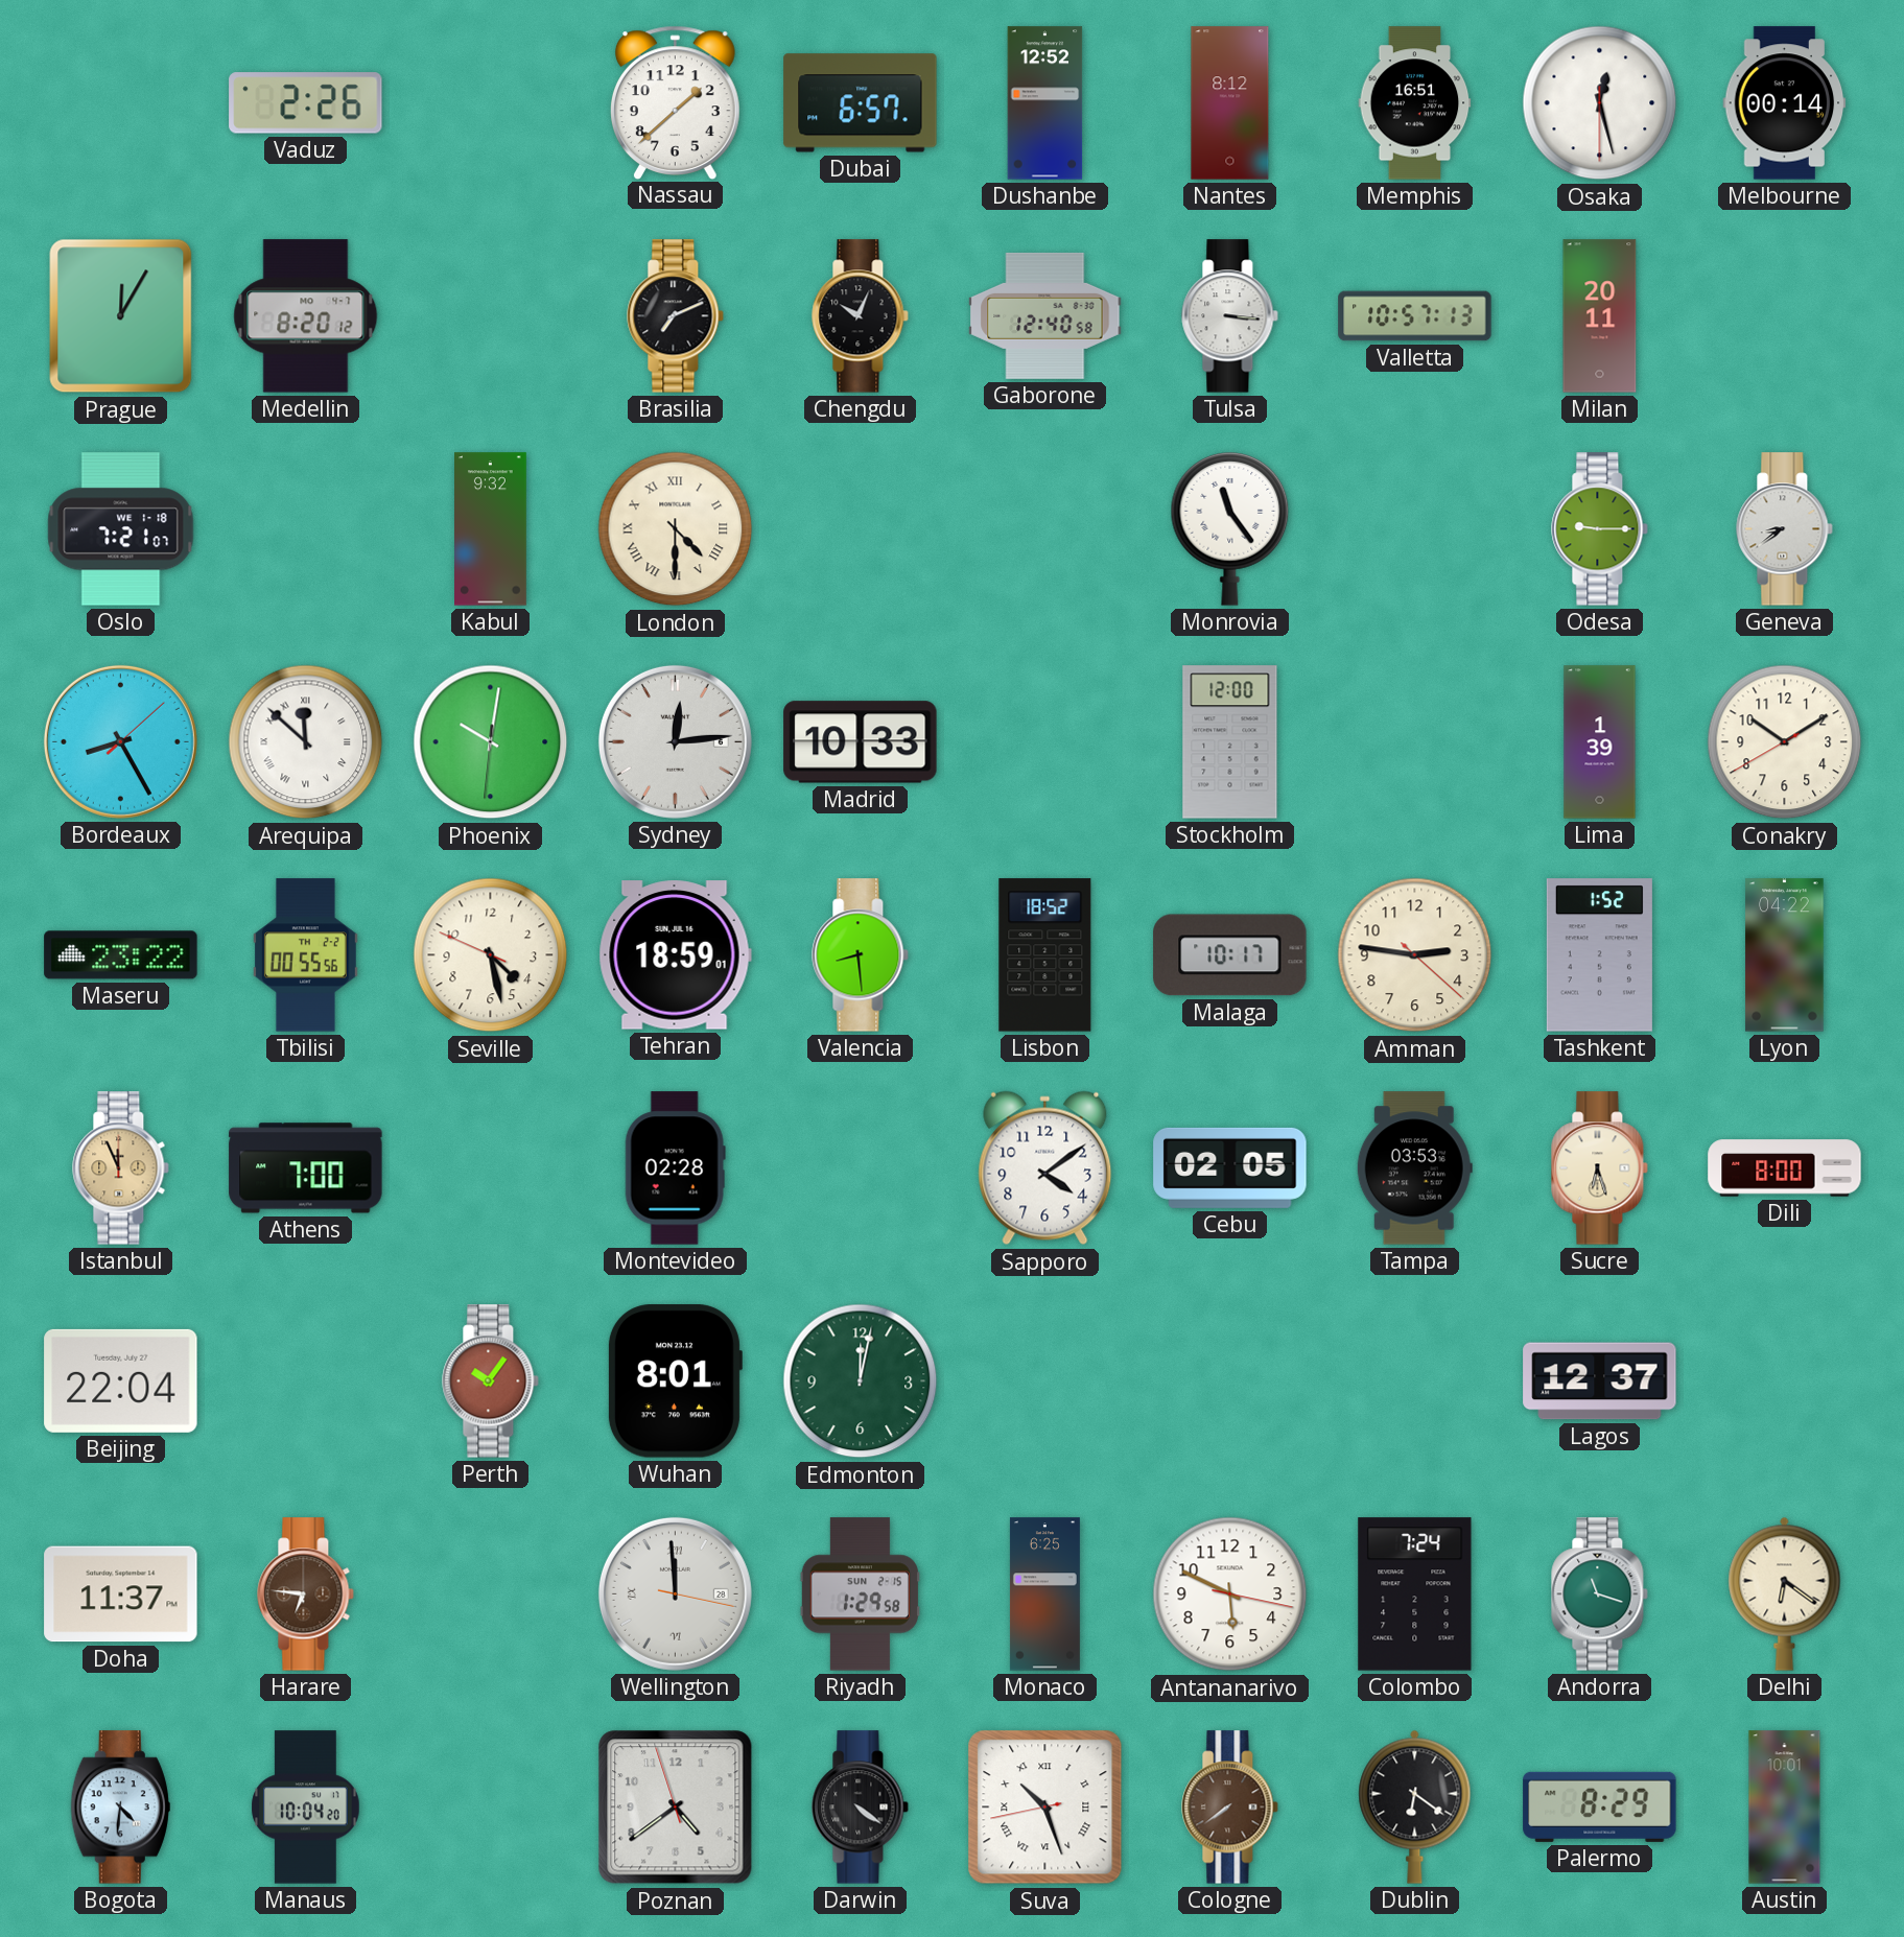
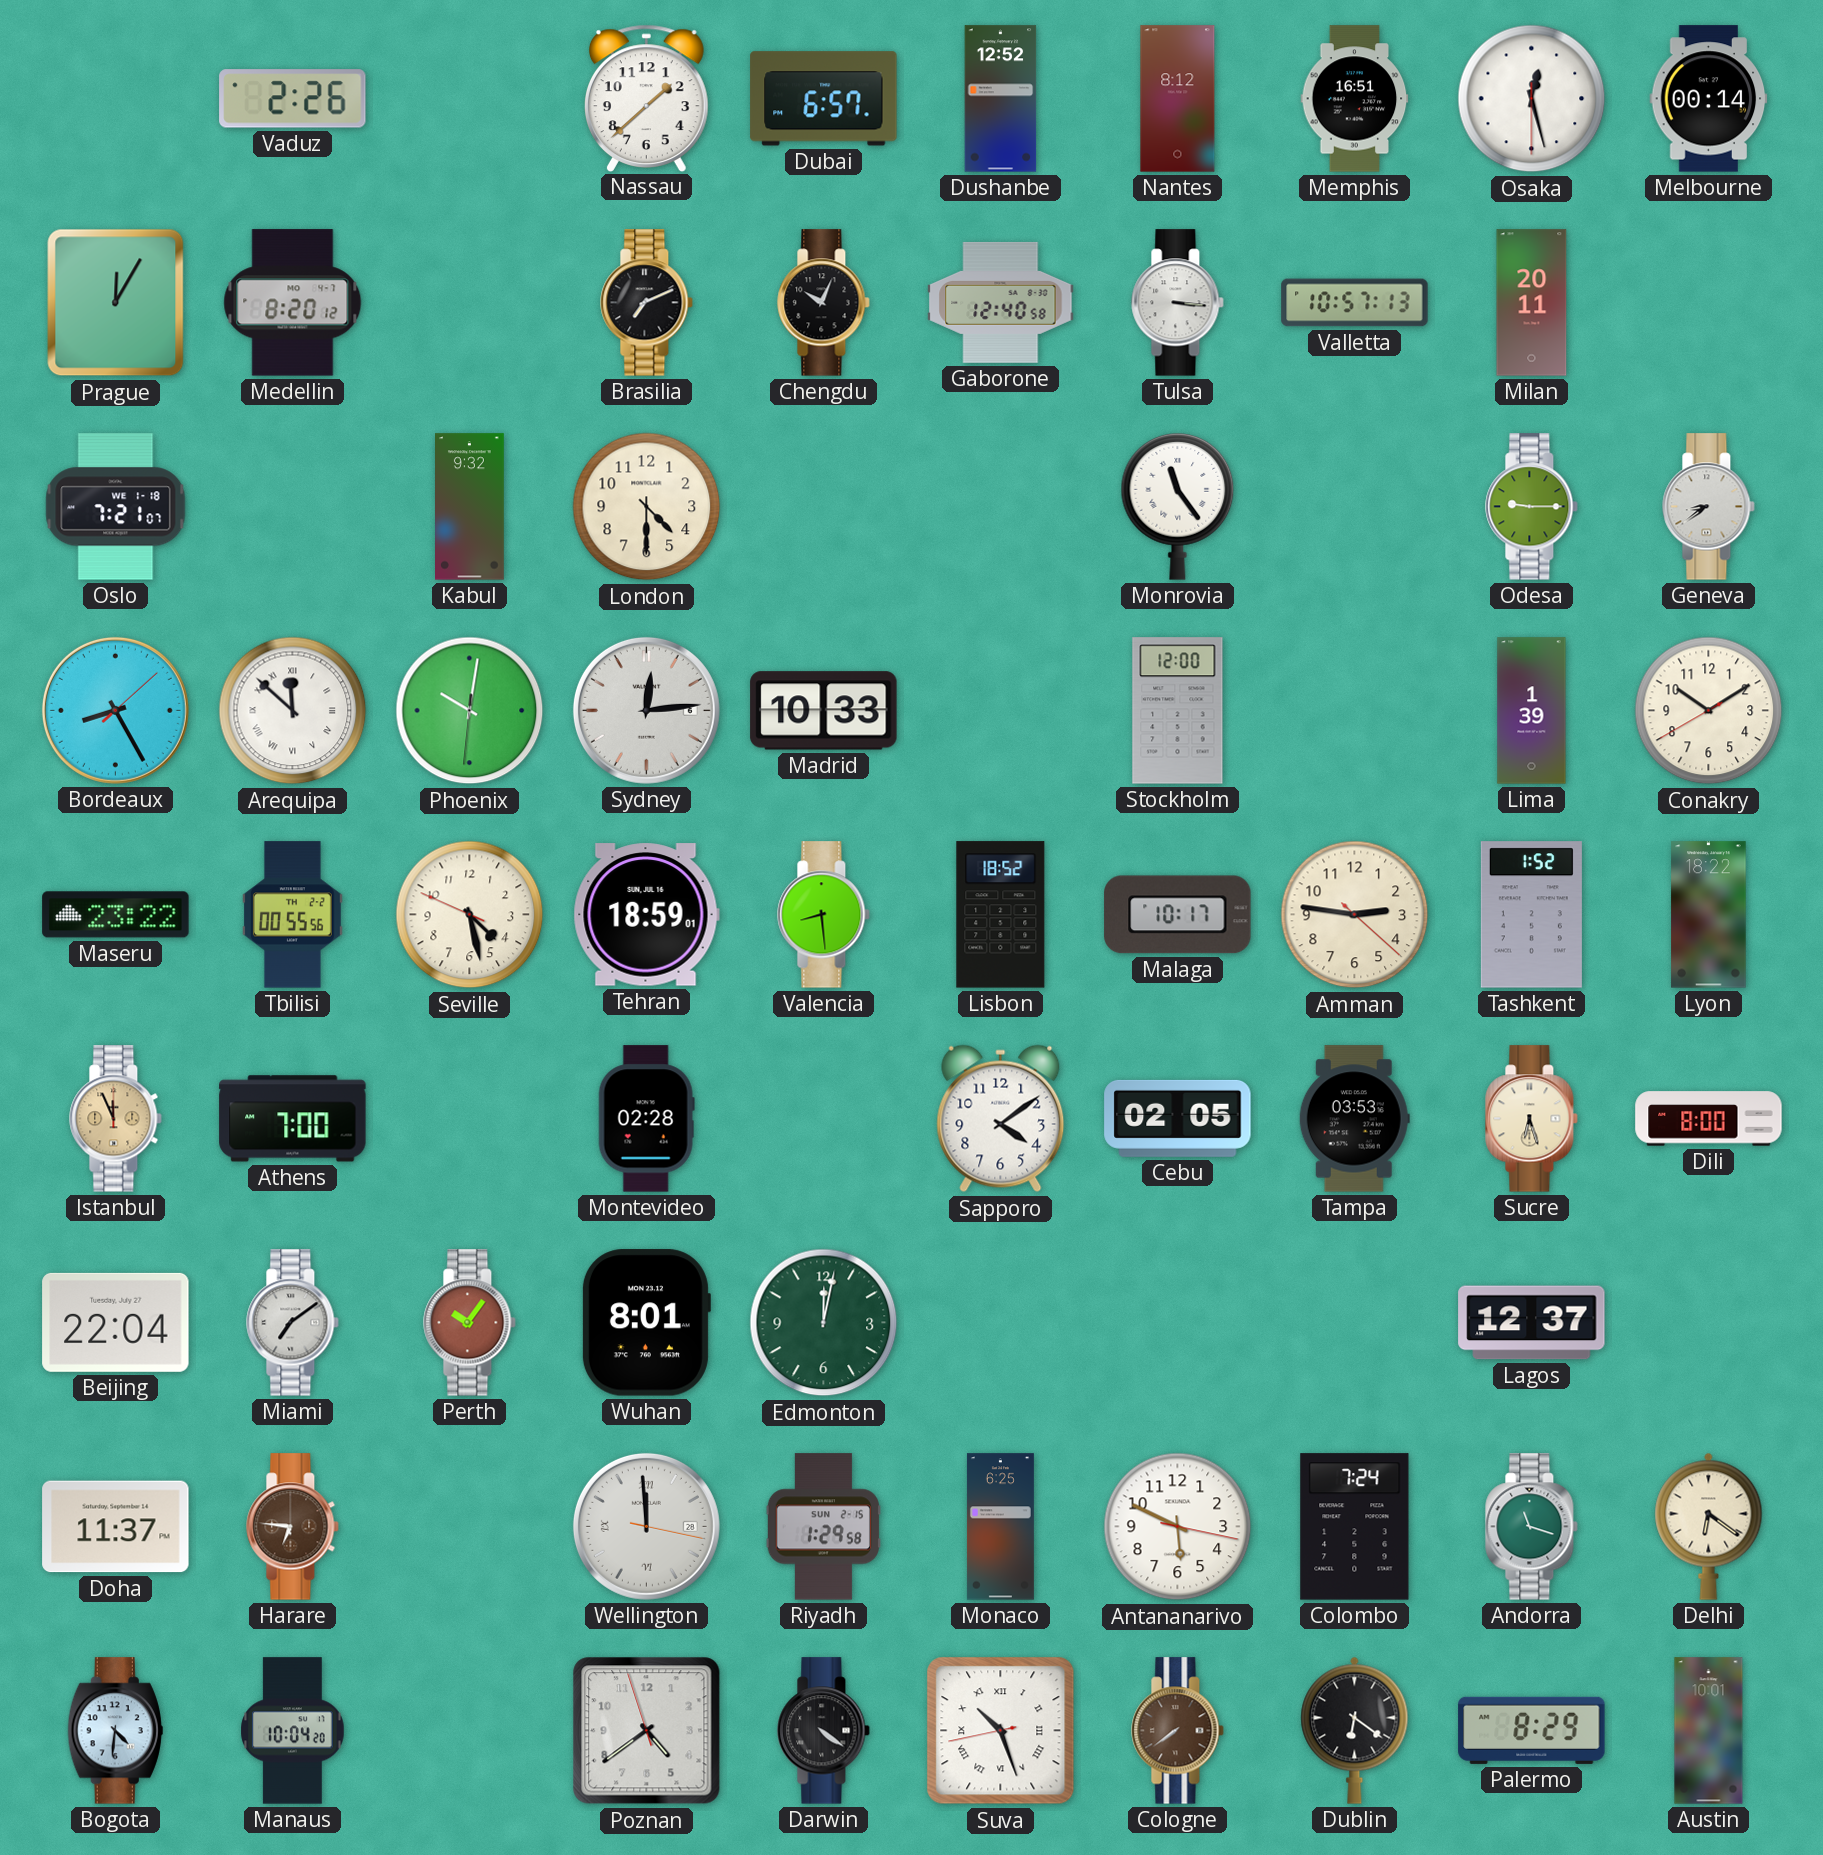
London numerals: Roman -> Arabic (647, 507)
Lyon: 04:22 -> 18:22 (1709, 915)
Miami: none -> 7:09 (293, 1323)
